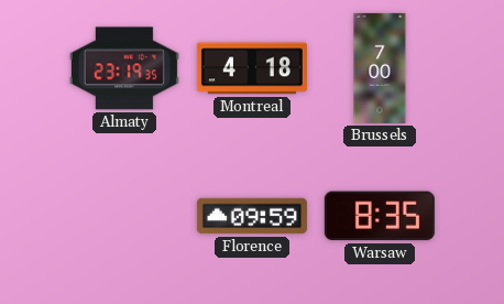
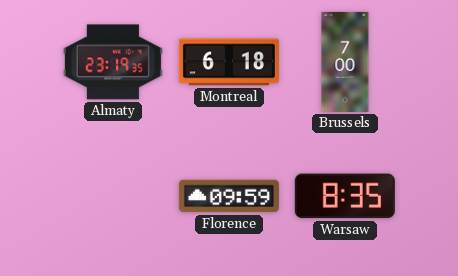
Montreal: 4:18 -> 6:18 (229, 62)
